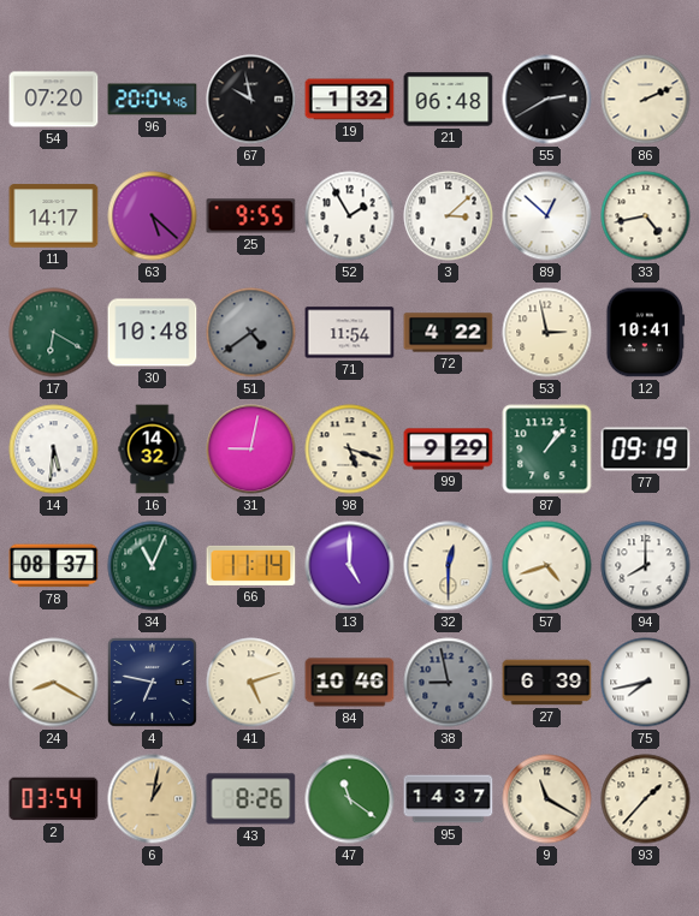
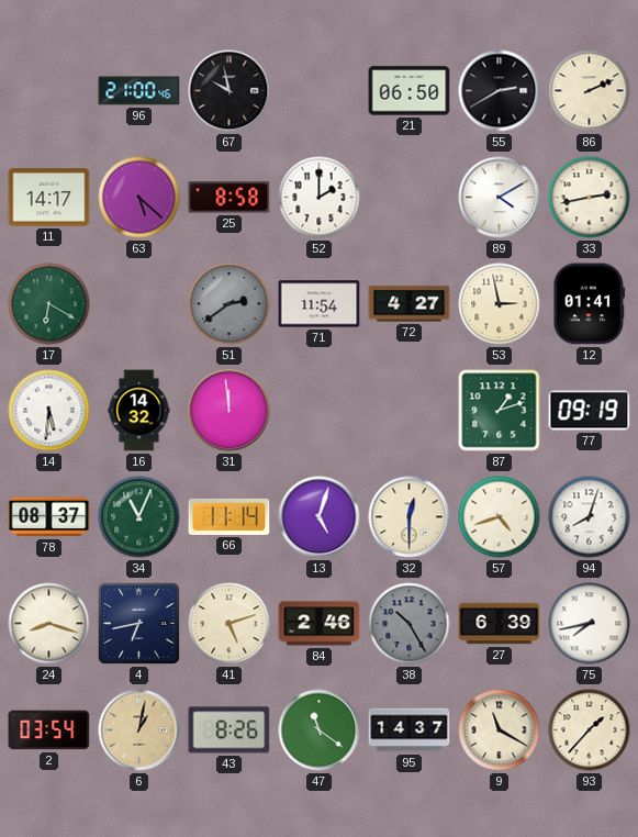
54: 07:20 -> none (54, 100)
96: 20:04 -> 21:00 (139, 91)
19: 1:32 -> none (350, 100)
21: 06:48 -> 06:50 (410, 91)
25: 9:55 -> 8:58 (230, 198)
52: 1:55 -> 2:00 (320, 198)
3: 3:08 -> none (449, 216)
89: 12:52 -> 4:10 (500, 198)
33: 4:43 -> 2:43 (590, 198)
30: 10:48 -> none (153, 333)
51: 4:39 -> 2:39 (230, 304)
72: 4:22 -> 4:27 (410, 304)
12: 10:41 -> 01:41 (590, 304)
31: 9:02 -> 11:59 (230, 411)
98: 5:18 -> none (350, 450)
99: 9:29 -> none (449, 450)
87: 1:07 -> 1:12 (500, 411)
13: 5:00 -> 5:03 (320, 517)
94: 8:00 -> 8:03 (590, 517)
24: 8:20 -> 8:18 (49, 624)
4: 6:47 -> 6:43 (138, 623)
84: 10:46 -> 2:46 (320, 624)
38: 8:58 -> 10:25 (410, 624)
